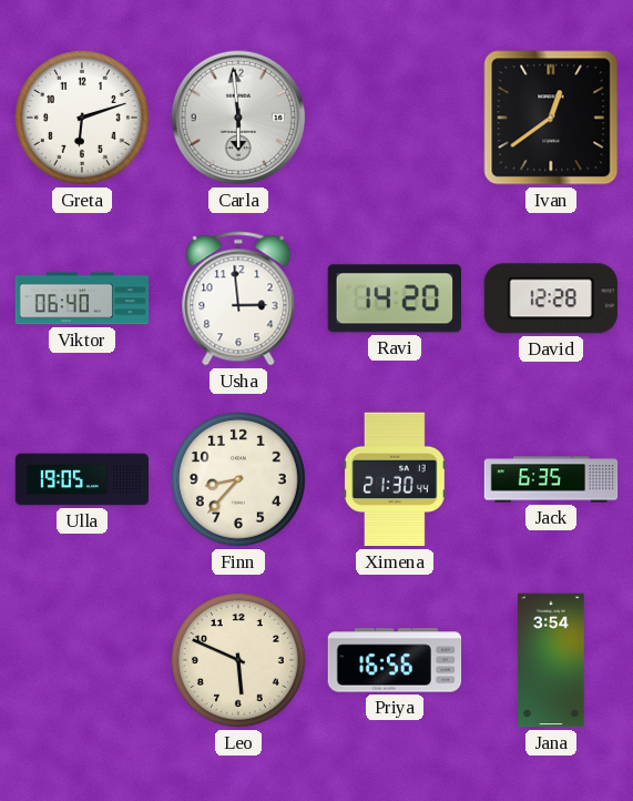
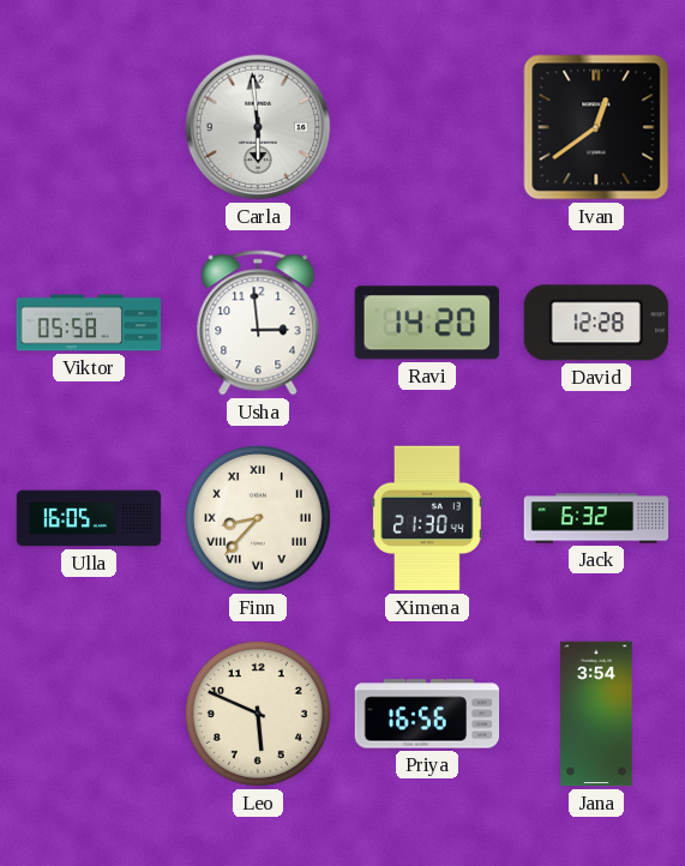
Greta: 6:12 -> none (82, 118)
Viktor: 06:40 -> 05:58 (89, 323)
Ulla: 19:05 -> 16:05 (89, 518)
Finn numerals: Arabic -> Roman (258, 518)
Jack: 6:35 -> 6:32 (596, 518)
